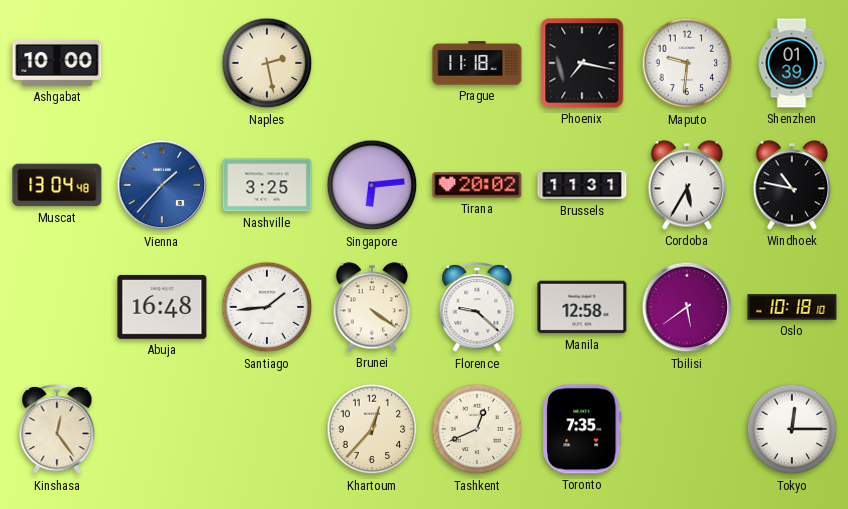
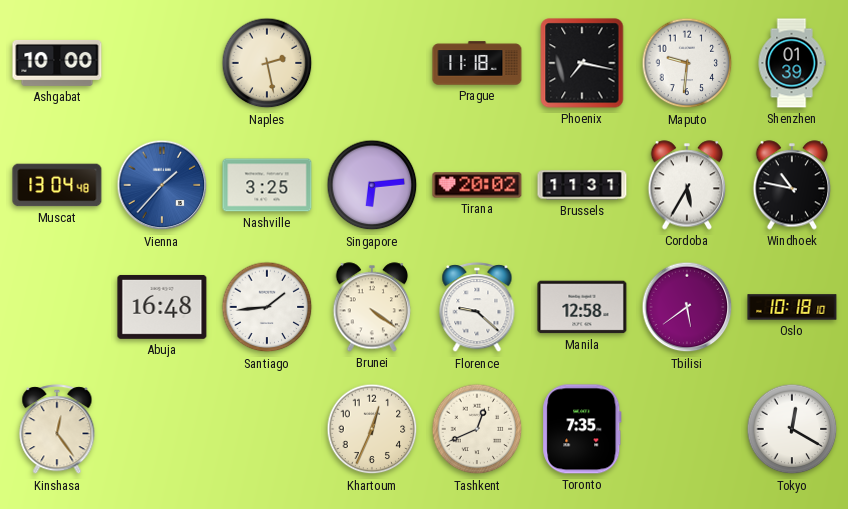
Khartoum: 12:37 -> 12:34 (372, 429)
Tokyo: 12:15 -> 12:20 (792, 429)
